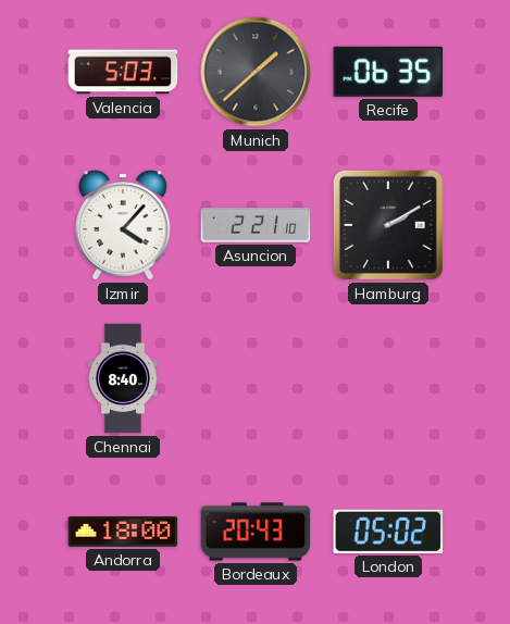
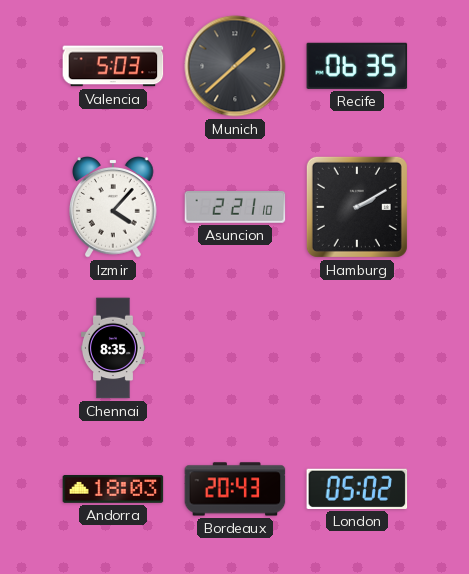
Chennai: 8:40 -> 8:35 (113, 348)
Andorra: 18:00 -> 18:03 (113, 490)
